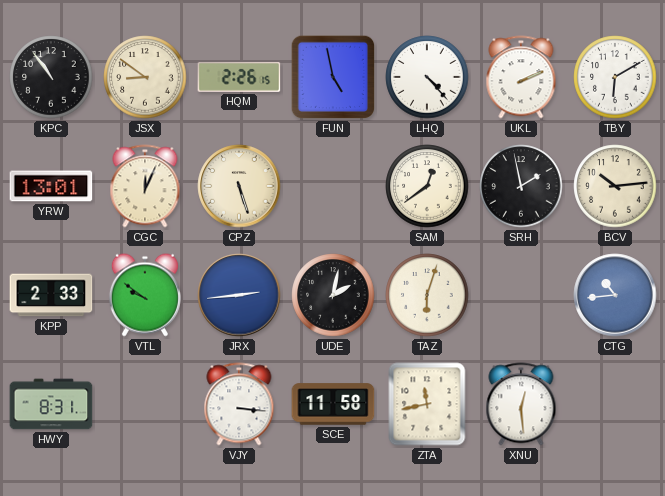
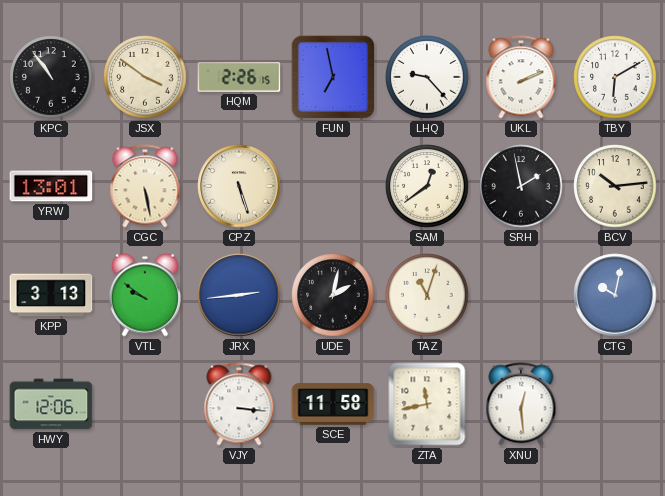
JSX: 8:51 -> 3:51 (145, 77)
FUN: 4:58 -> 6:58 (333, 77)
LHQ: 4:23 -> 9:23 (427, 77)
CGC: 12:04 -> 5:28 (145, 186)
KPP: 2:33 -> 3:13 (51, 295)
TAZ: 6:03 -> 11:03 (427, 295)
CTG: 10:44 -> 10:02 (615, 295)
HWY: 8:31 -> 12:06 (51, 404)
